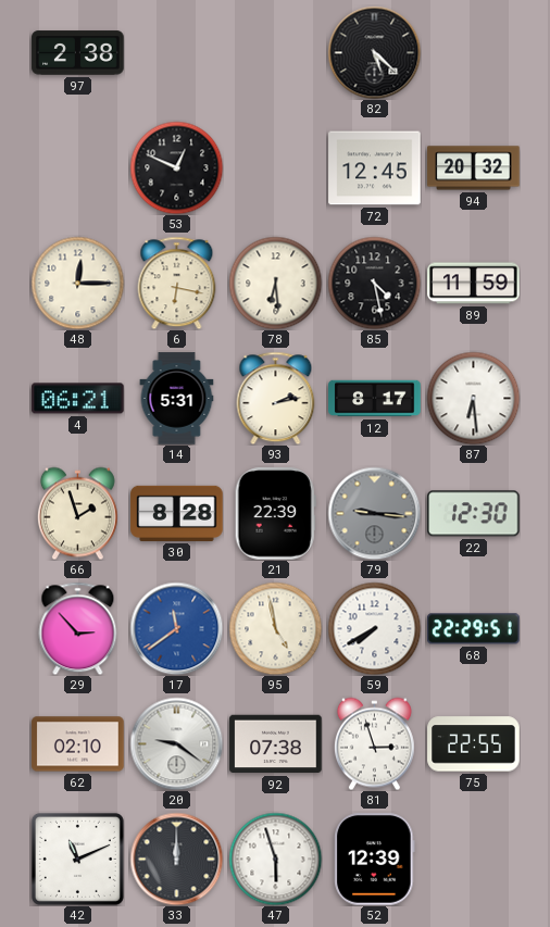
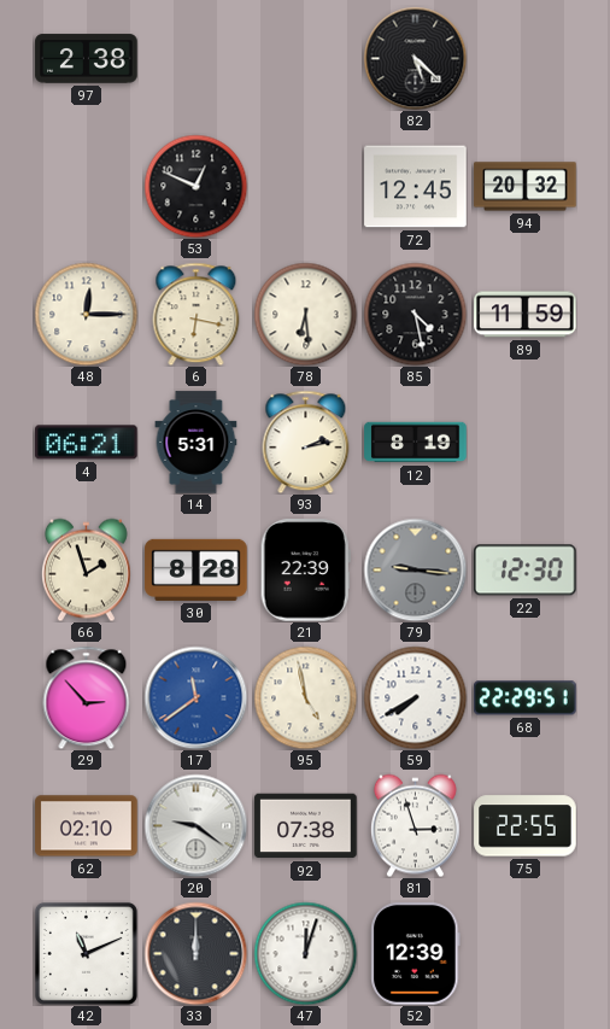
12: 8:17 -> 8:19 (416, 443)
87: 6:29 -> none (473, 398)
47: 5:57 -> 12:03 (305, 953)
